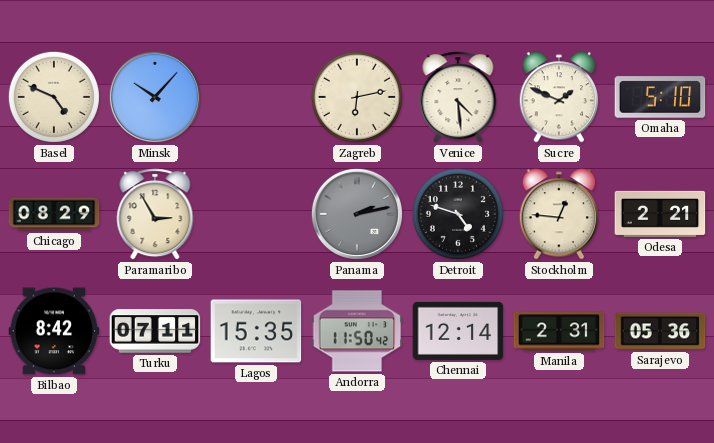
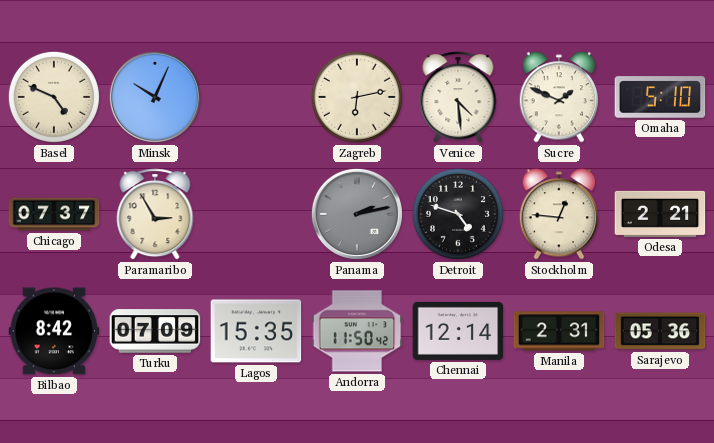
Minsk: 10:07 -> 10:04 (155, 97)
Chicago: 08:29 -> 07:37 (54, 214)
Turku: 07:11 -> 07:09 (155, 331)
